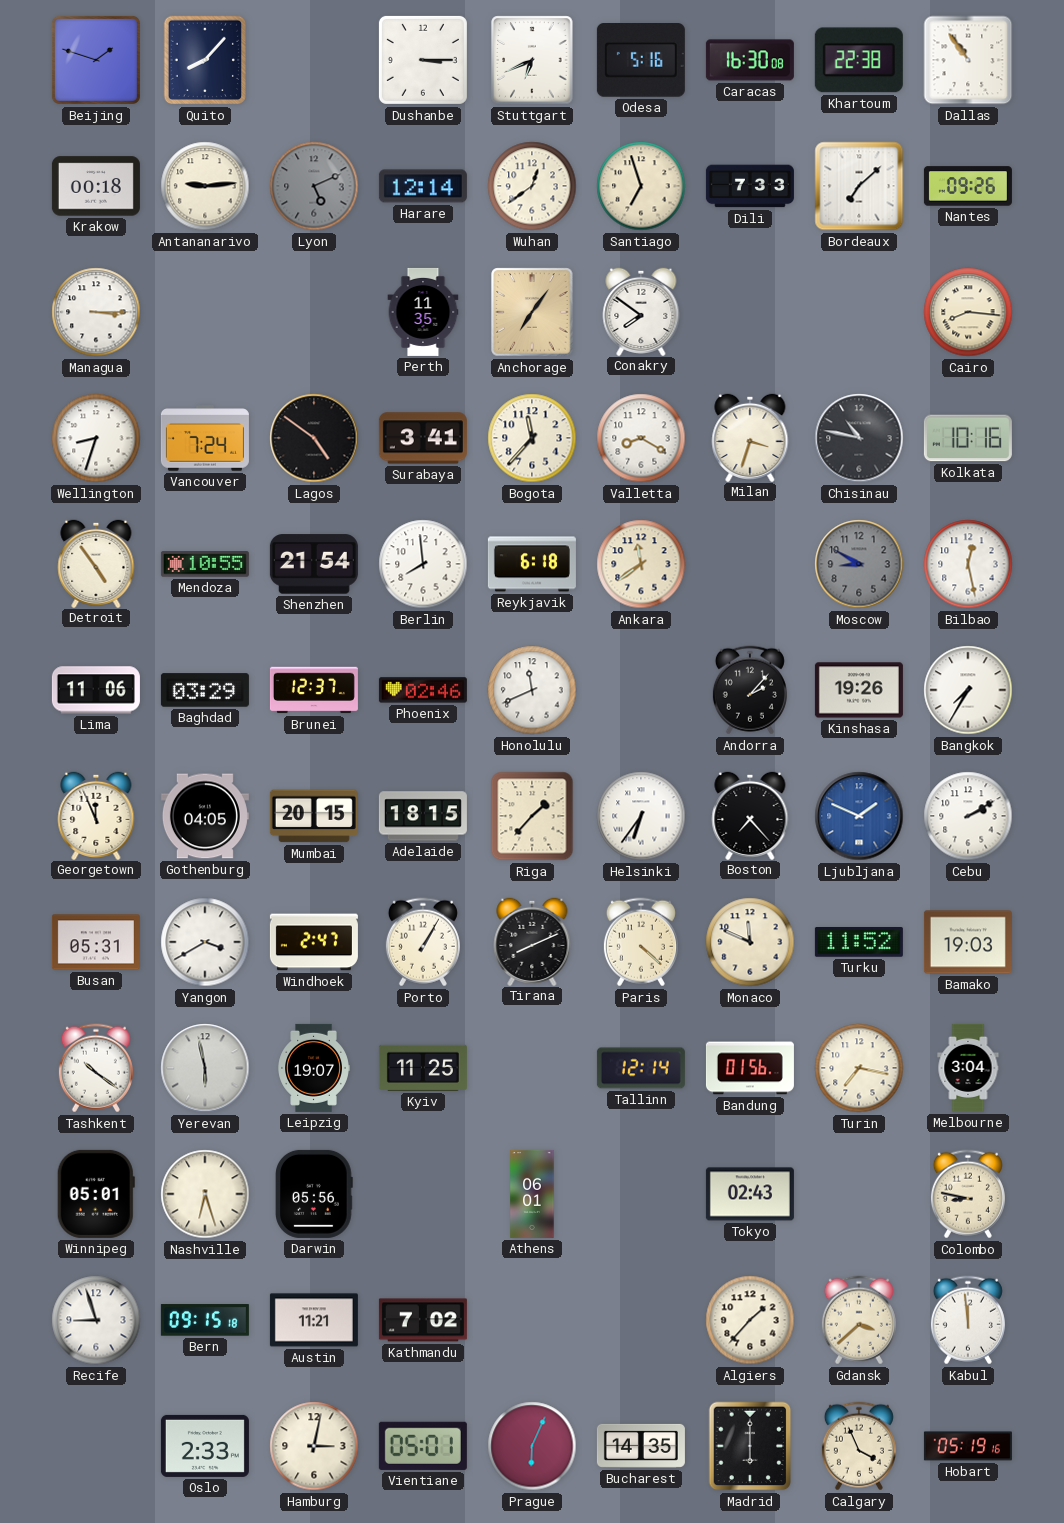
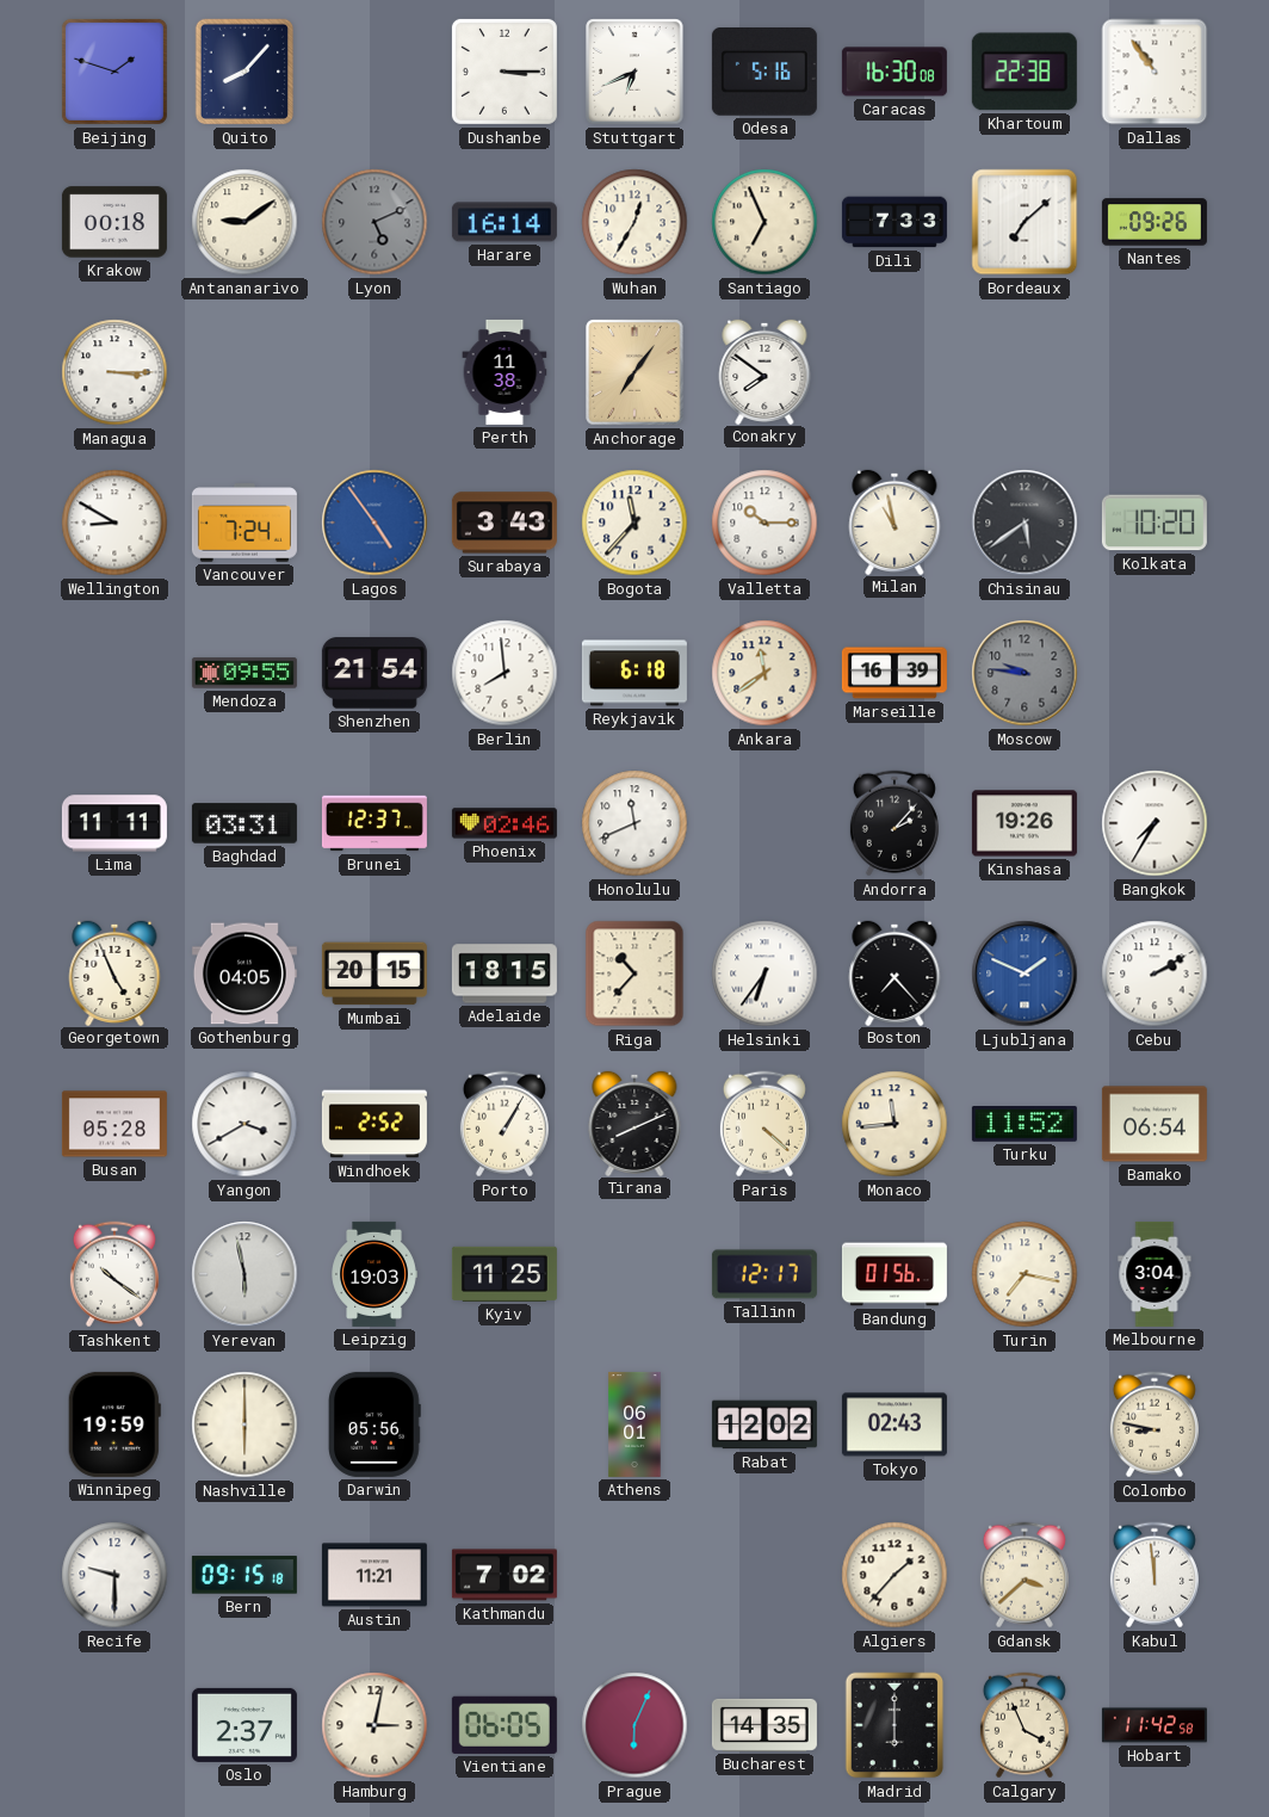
Antananarivo: 9:14 -> 9:09 (244, 222)
Harare: 12:14 -> 16:14 (504, 222)
Wuhan: 12:39 -> 12:35 (634, 222)
Santiago: 6:57 -> 6:56 (765, 222)
Perth: 11:35 -> 11:38 (504, 372)
Cairo: 8:16 -> none (968, 312)
Wellington: 8:33 -> 8:50 (114, 523)
Lagos: 4:51 -> 4:54 (374, 523)
Lagos dial: black -> blue (374, 523)
Surabaya: 3:41 -> 3:43 (504, 523)
Valletta: 8:20 -> 10:15 (765, 523)
Milan: 3:33 -> 10:58 (895, 521)
Chisinau: 10:47 -> 5:39 (1025, 523)
Kolkata: 10:16 -> 10:20 (1155, 523)
Detroit: 4:54 -> none (96, 563)
Mendoza: 10:55 -> 09:55 (244, 673)
Marseille: none -> 16:39 (895, 673)
Moscow: 8:50 -> 9:46 (1025, 673)
Bilbao: 12:28 -> none (968, 564)
Lima: 11:06 -> 11:11 (114, 823)
Baghdad: 03:29 -> 03:31 (244, 823)
Georgetown: 11:56 -> 4:56 (114, 972)
Riga: 1:37 -> 10:37 (634, 974)
Busan: 05:31 -> 05:28 (114, 1124)
Windhoek: 2:47 -> 2:52 (374, 1124)
Monaco: 11:49 -> 11:44 (895, 1124)
Bamako: 19:03 -> 06:54 (1155, 1124)
Leipzig: 19:07 -> 19:03 (374, 1274)
Tallinn: 12:14 -> 12:17 (765, 1274)
Winnipeg: 05:01 -> 19:59 (114, 1424)
Nashville: 6:27 -> 6:00 (244, 1424)
Rabat: none -> 12:02 (765, 1424)
Recife: 8:57 -> 9:30 (114, 1575)
Oslo: 2:33 -> 2:37 (244, 1725)
Vientiane: 05:01 -> 06:05 (504, 1725)
Hobart: 05:19 -> 11:42 (1155, 1725)
